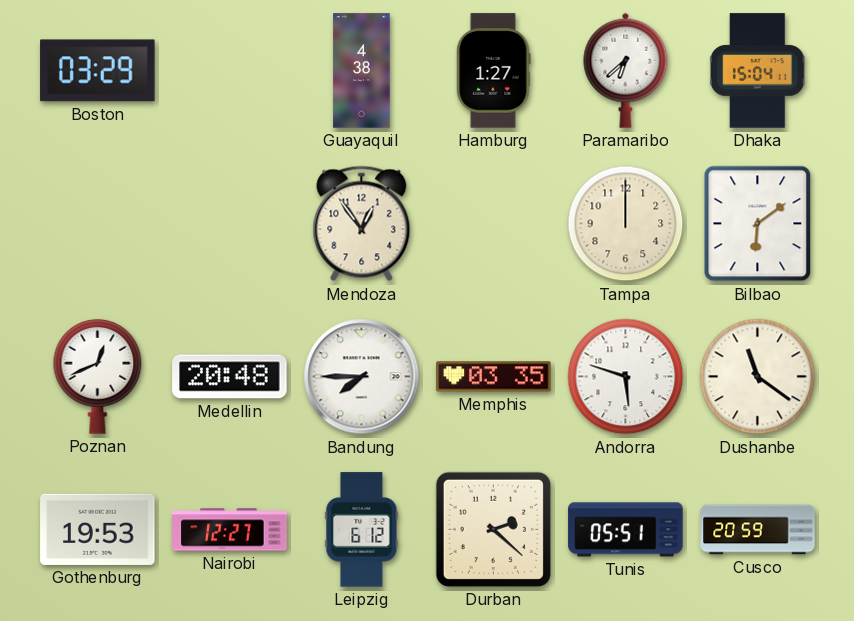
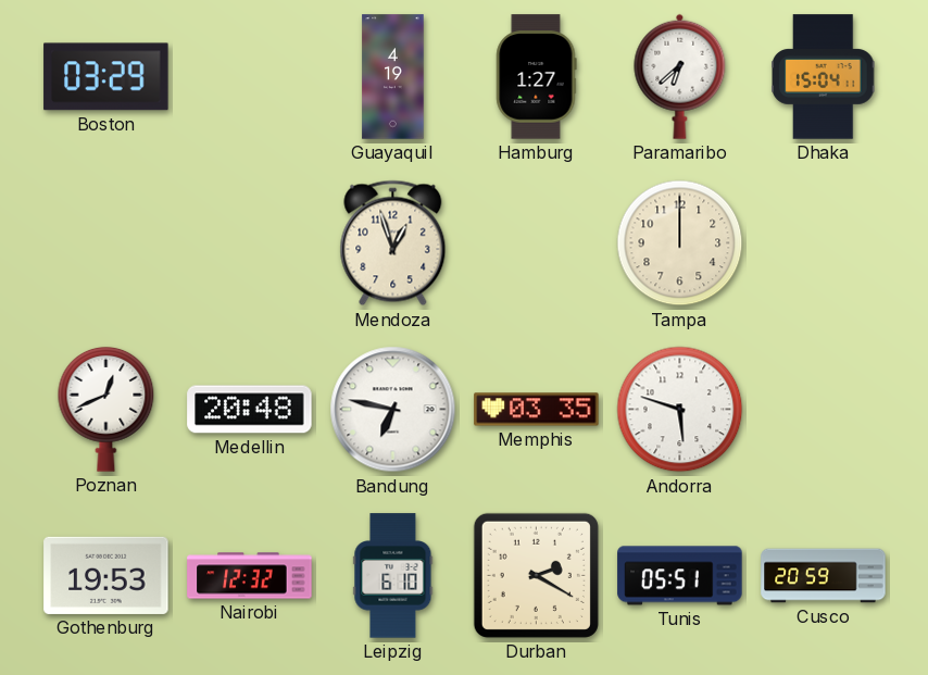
Guayaquil: 4:38 -> 4:19 (393, 77)
Mendoza: 12:54 -> 12:57 (393, 243)
Bilbao: 6:09 -> none (758, 224)
Bandung: 7:45 -> 6:47 (393, 410)
Dushanbe: 11:21 -> none (758, 377)
Nairobi: 12:27 -> 12:32 (250, 576)
Leipzig: 6:12 -> 6:10 (393, 576)
Durban: 2:22 -> 2:20 (536, 575)
